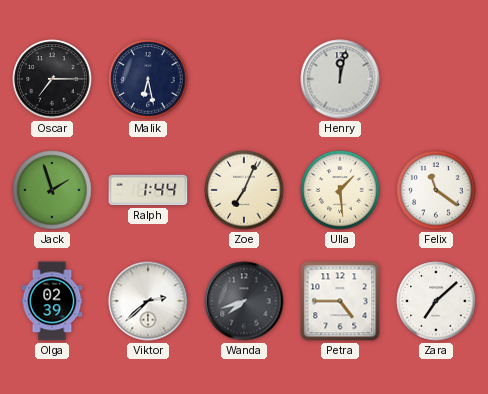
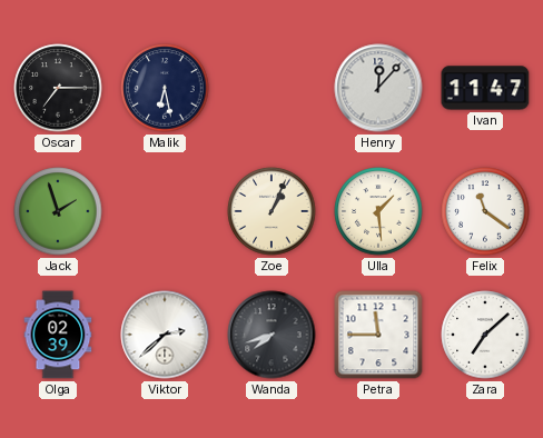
Henry: 12:02 -> 12:07 (378, 88)
Ivan: none -> 11:47 (485, 88)
Ralph: 1:44 -> none (148, 190)
Zoe: 7:04 -> 1:04 (271, 211)
Petra: 4:45 -> 11:45 (378, 335)
